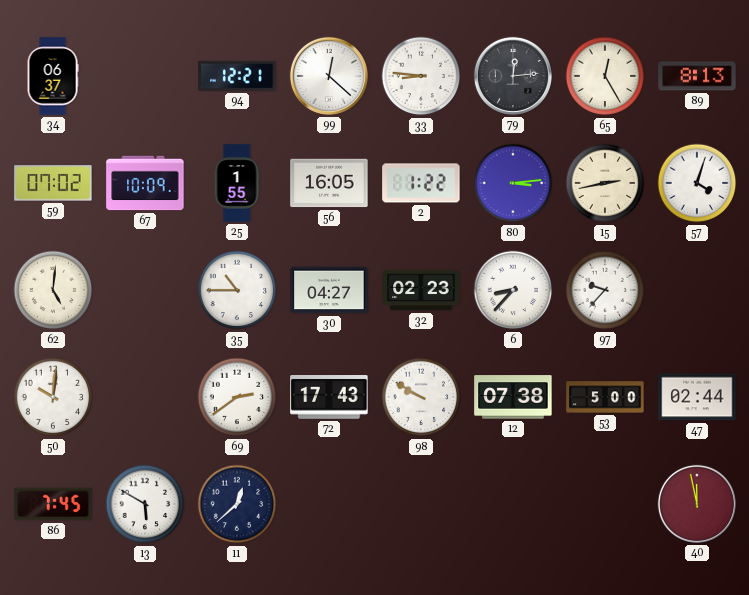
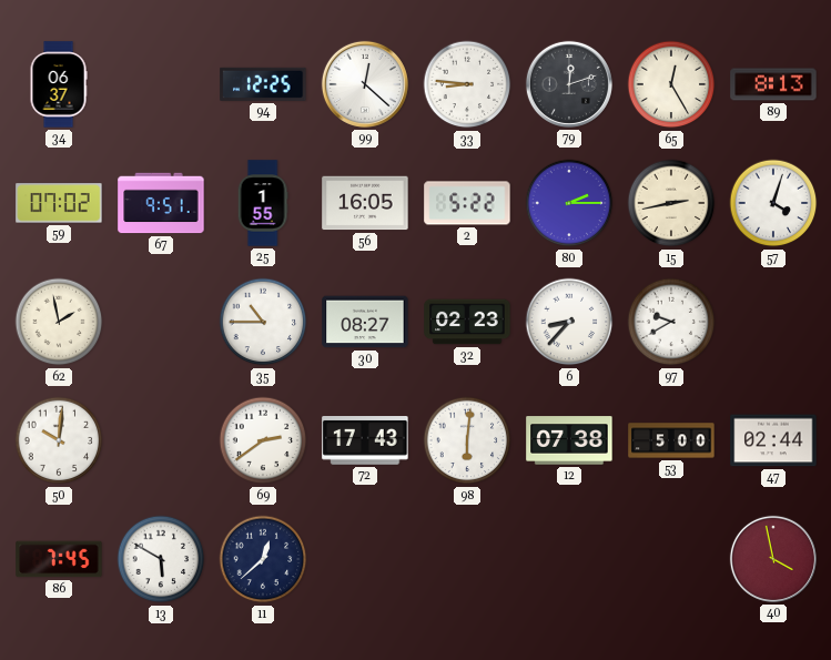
94: 12:21 -> 12:25 (263, 84)
79: 12:14 -> 12:12 (569, 84)
67: 10:09 -> 9:51 (161, 203)
2: 1:22 -> 5:22 (467, 203)
80: 3:14 -> 2:15 (569, 203)
62: 5:01 -> 1:58 (59, 322)
30: 04:27 -> 08:27 (365, 322)
97: 9:37 -> 9:40 (671, 322)
98: 9:50 -> 6:01 (467, 440)
40: 11:58 -> 3:58 (773, 559)
